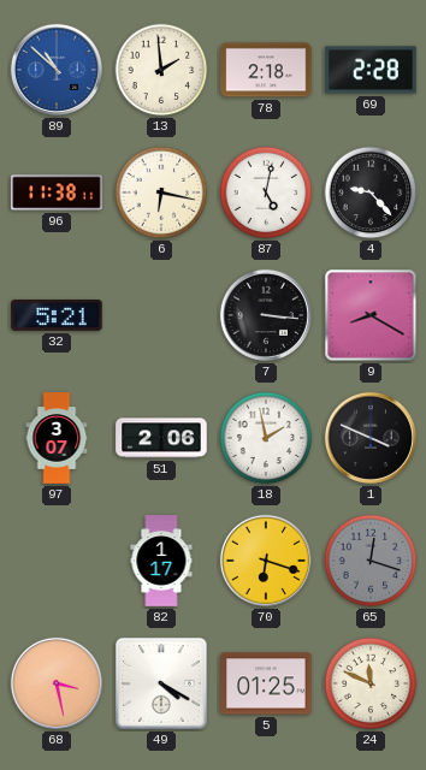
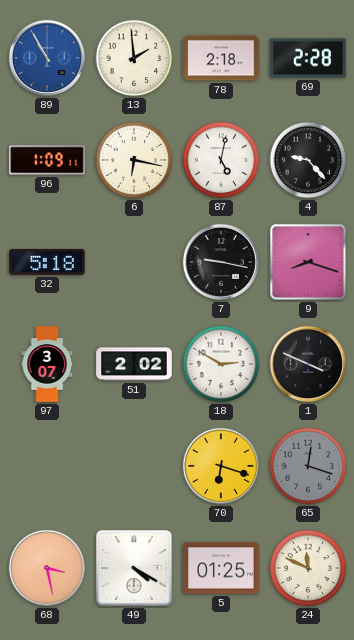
89: 10:52 -> 10:55 (47, 58)
96: 11:38 -> 1:09 (47, 160)
32: 5:21 -> 5:18 (47, 262)
7: 3:16 -> 9:17 (221, 262)
9: 8:20 -> 8:18 (308, 262)
51: 2:06 -> 2:02 (134, 364)
18: 1:58 -> 2:50 (221, 364)
82: 1:17 -> none (161, 561)
